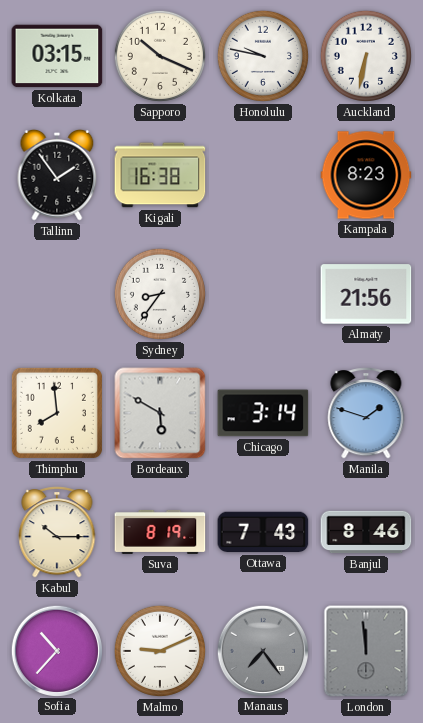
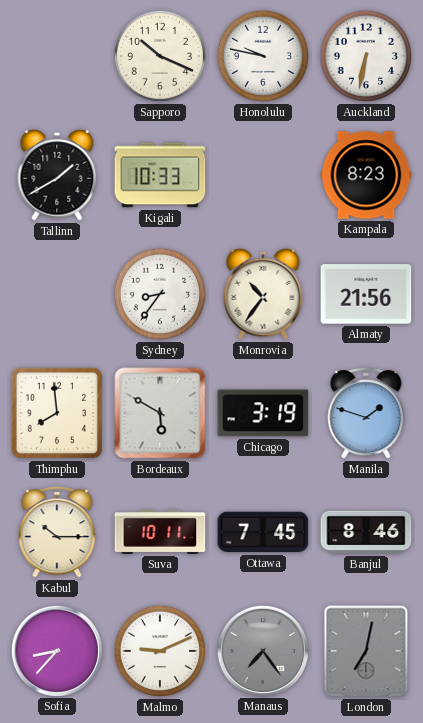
Kolkata: 03:15 -> none (57, 56)
Tallinn: 1:54 -> 1:40 (57, 175)
Kigali: 16:38 -> 10:33 (160, 175)
Monrovia: none -> 10:36 (263, 294)
Chicago: 3:14 -> 3:19 (263, 413)
Suva: 8:19 -> 10:11 (160, 532)
Ottawa: 7:43 -> 7:45 (263, 532)
Sofia: 10:37 -> 8:37 (56, 650)
London: 11:59 -> 7:02 (366, 651)
